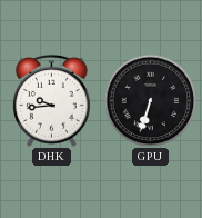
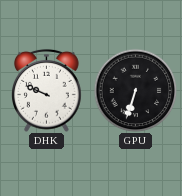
DHK: 9:44 -> 9:49 (47, 90)
